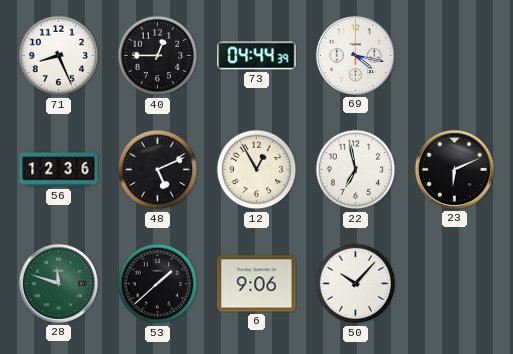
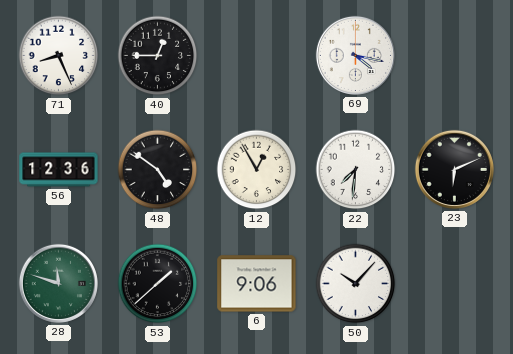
73: 04:44 -> none (257, 56)
48: 5:11 -> 4:51 (158, 170)
22: 6:58 -> 7:31 (356, 170)
